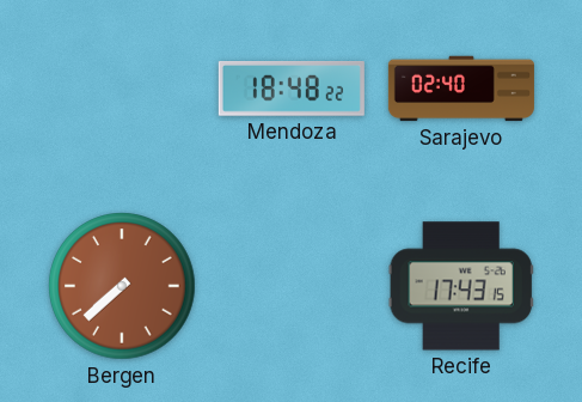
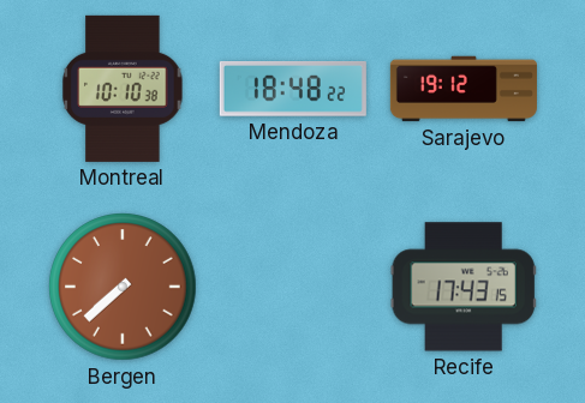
Montreal: none -> 10:10 (123, 89)
Sarajevo: 02:40 -> 19:12 (464, 89)
